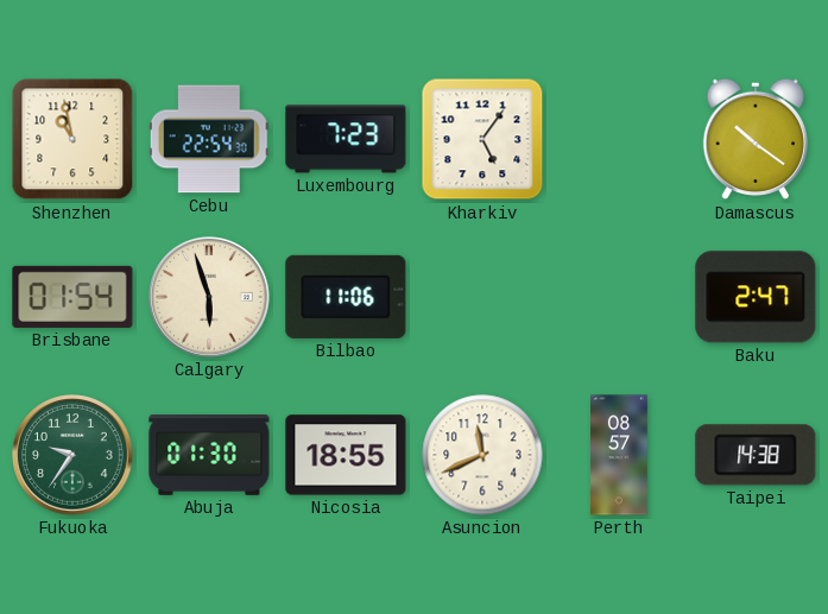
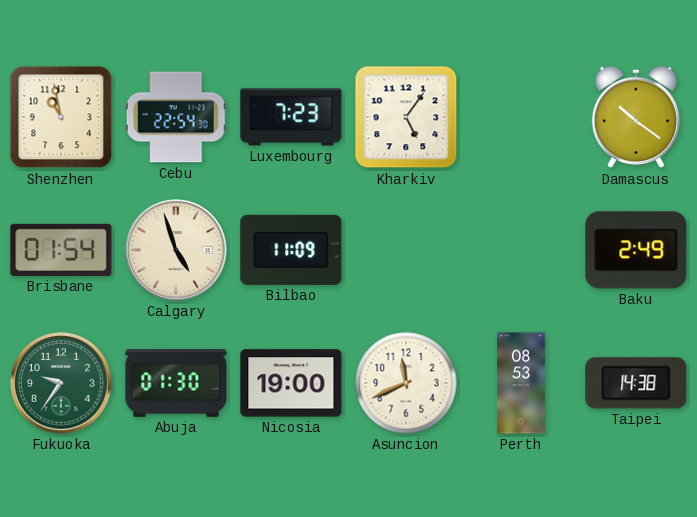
Calgary: 5:57 -> 4:57 (176, 250)
Bilbao: 11:06 -> 11:09 (291, 250)
Baku: 2:47 -> 2:49 (636, 250)
Nicosia: 18:55 -> 19:00 (291, 383)
Perth: 08:57 -> 08:53 (522, 383)
